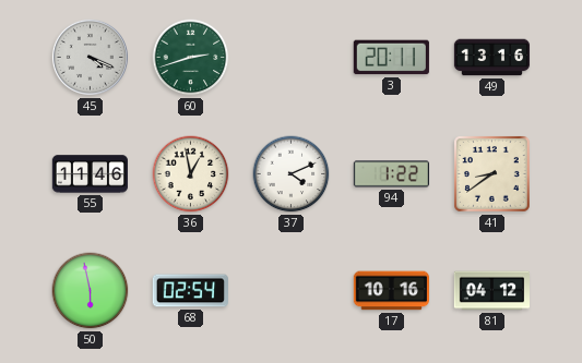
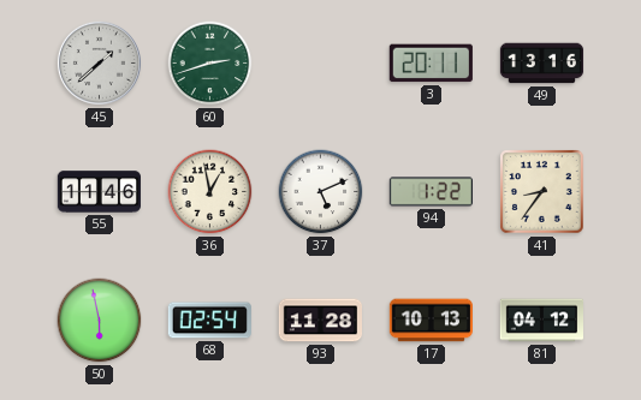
45: 4:19 -> 1:38 (99, 62)
37: 4:11 -> 5:11 (321, 192)
41: 8:39 -> 8:36 (542, 192)
93: none -> 11:28 (320, 321)
17: 10:16 -> 10:13 (431, 321)
